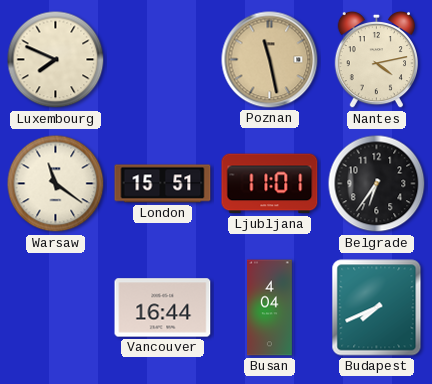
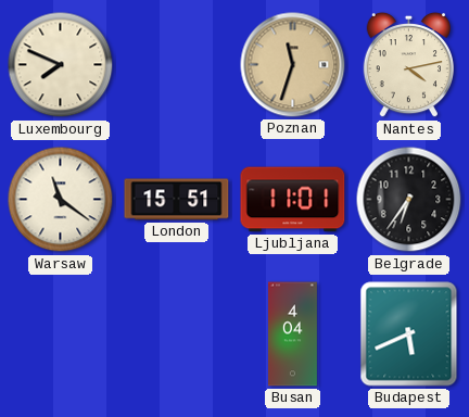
Poznan: 11:28 -> 11:33 (293, 65)
Vancouver: 16:44 -> none (163, 308)
Budapest: 7:41 -> 5:41 (409, 334)
